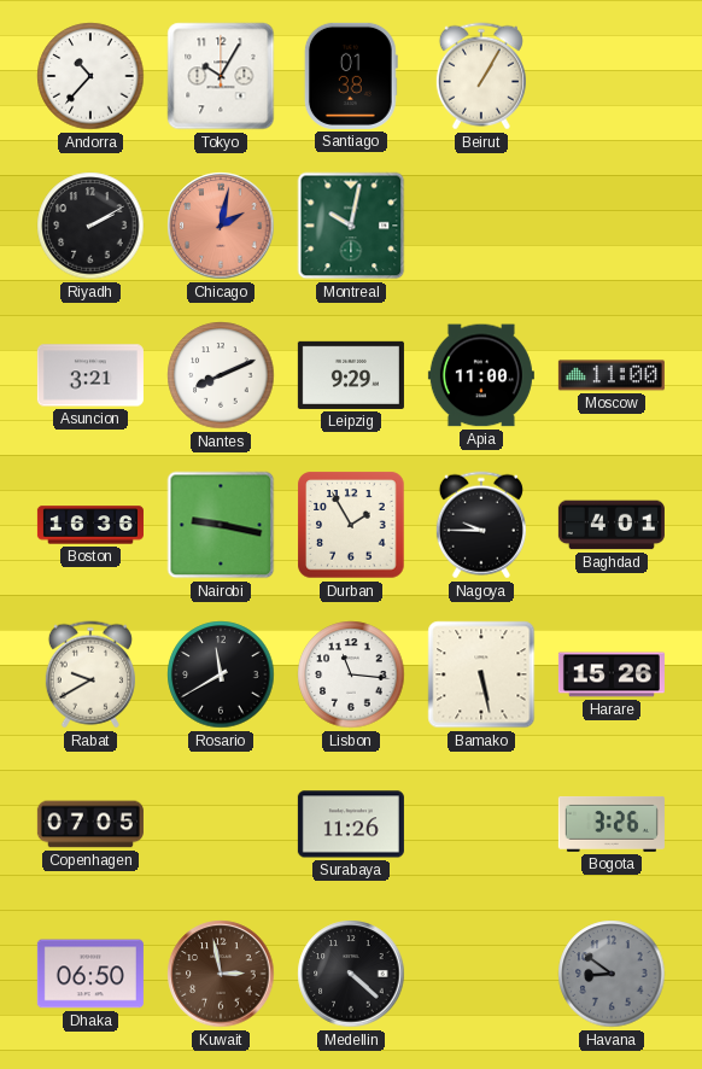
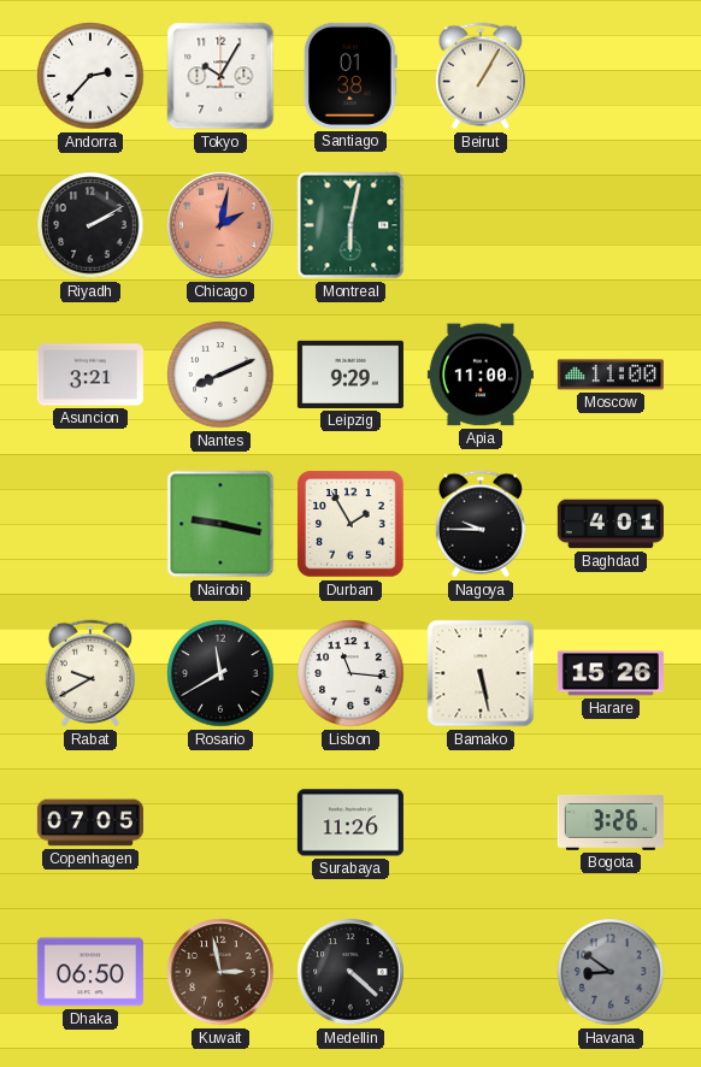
Andorra: 10:37 -> 2:37 (90, 76)
Montreal: 10:02 -> 6:02 (350, 225)
Boston: 16:36 -> none (90, 525)
